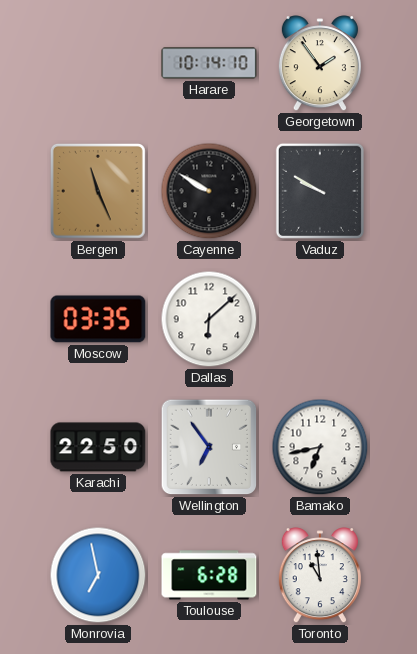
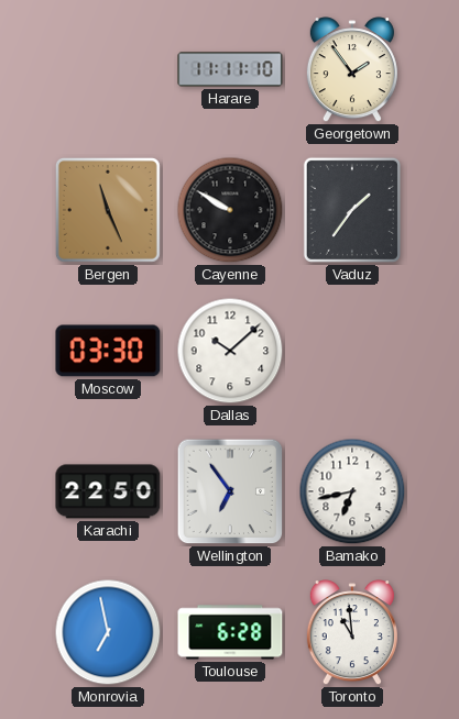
Harare: 10:14 -> 11:11 (230, 69)
Vaduz: 9:50 -> 1:36 (352, 210)
Moscow: 03:35 -> 03:30 (108, 351)
Dallas: 6:08 -> 10:08 (230, 351)
